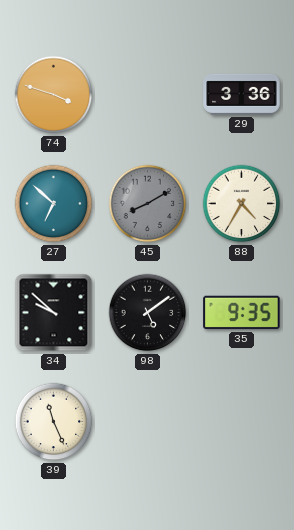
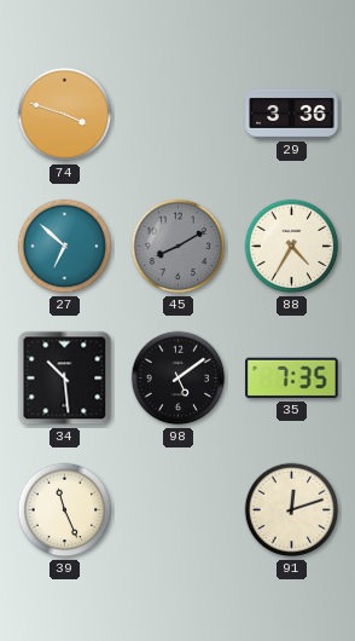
34: 9:52 -> 10:29 (65, 379)
35: 9:35 -> 7:35 (292, 379)
91: none -> 12:12 (292, 510)
